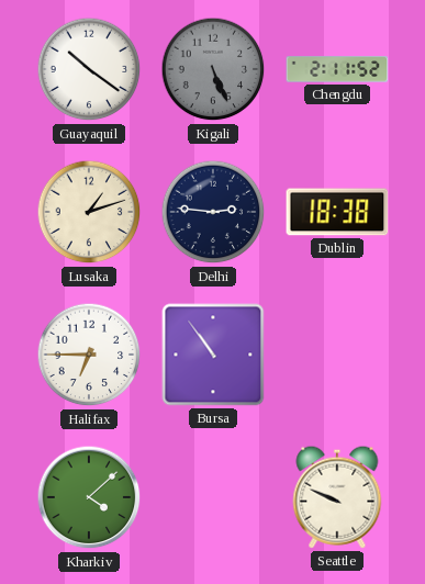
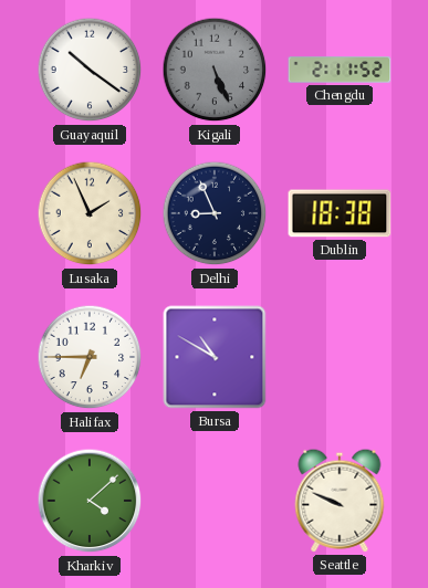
Lusaka: 1:12 -> 1:56 (90, 213)
Delhi: 2:46 -> 8:56 (215, 213)
Bursa: 10:54 -> 10:50 (215, 357)
